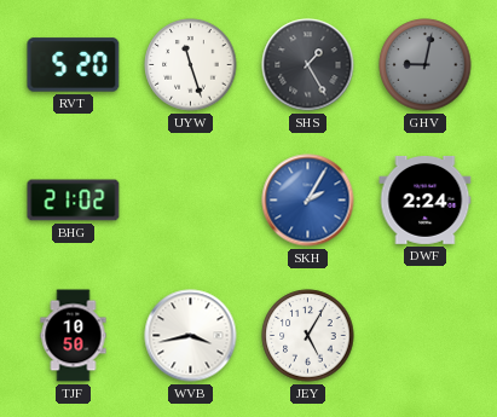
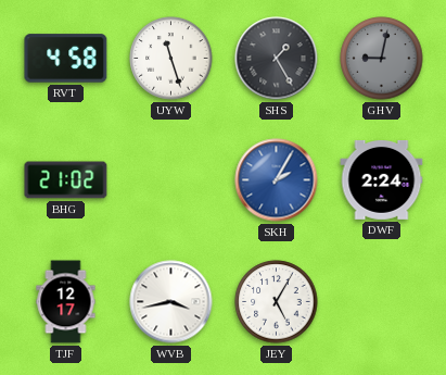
RVT: 5:20 -> 4:58 (66, 59)
TJF: 10:50 -> 12:17 (66, 302)
